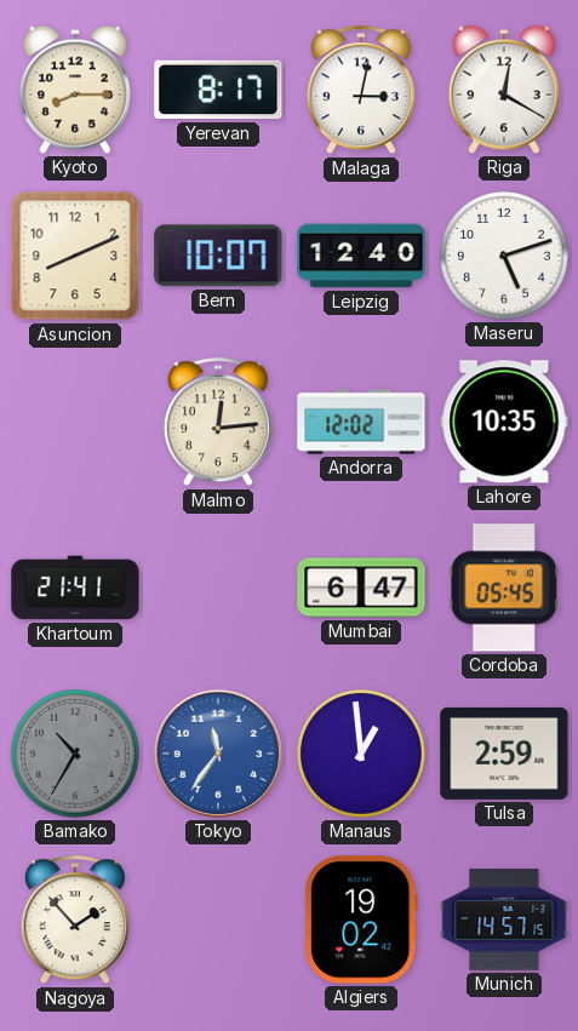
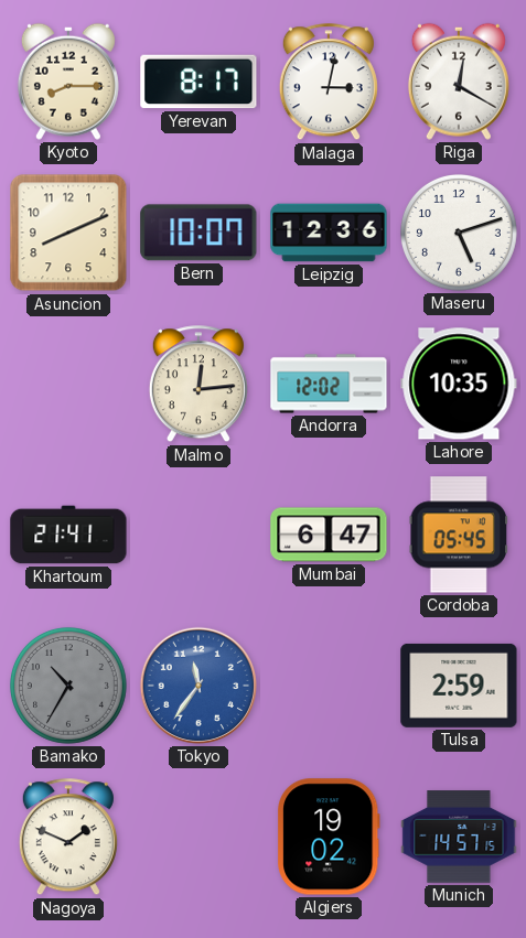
Leipzig: 12:40 -> 12:36 (329, 233)
Manaus: 12:59 -> none (361, 754)
Nagoya: 1:53 -> 1:49 (68, 838)
